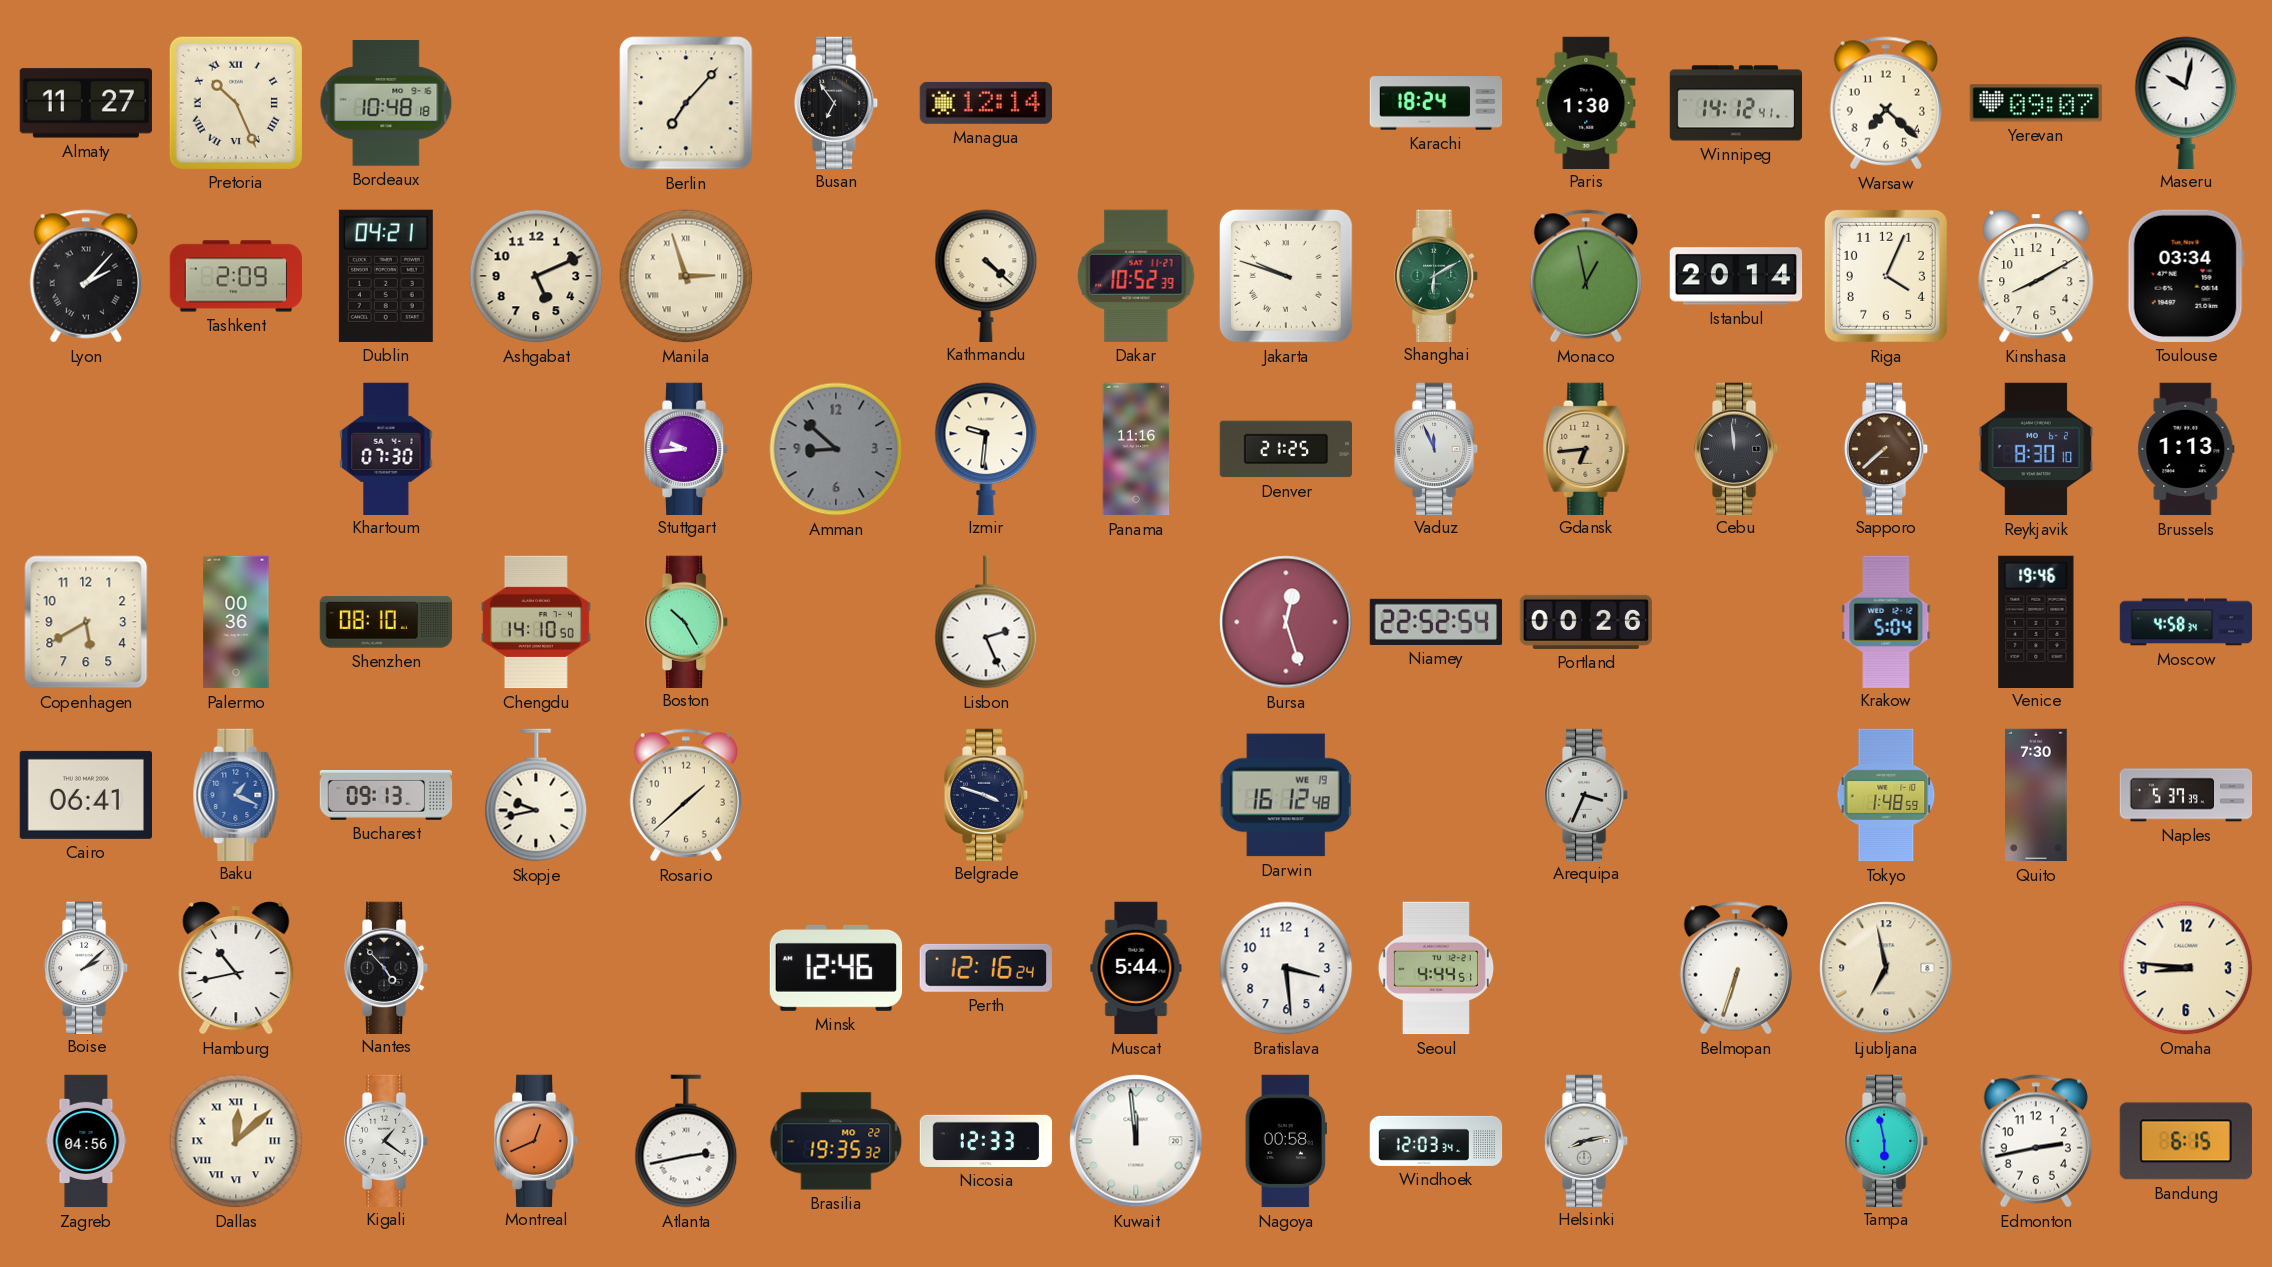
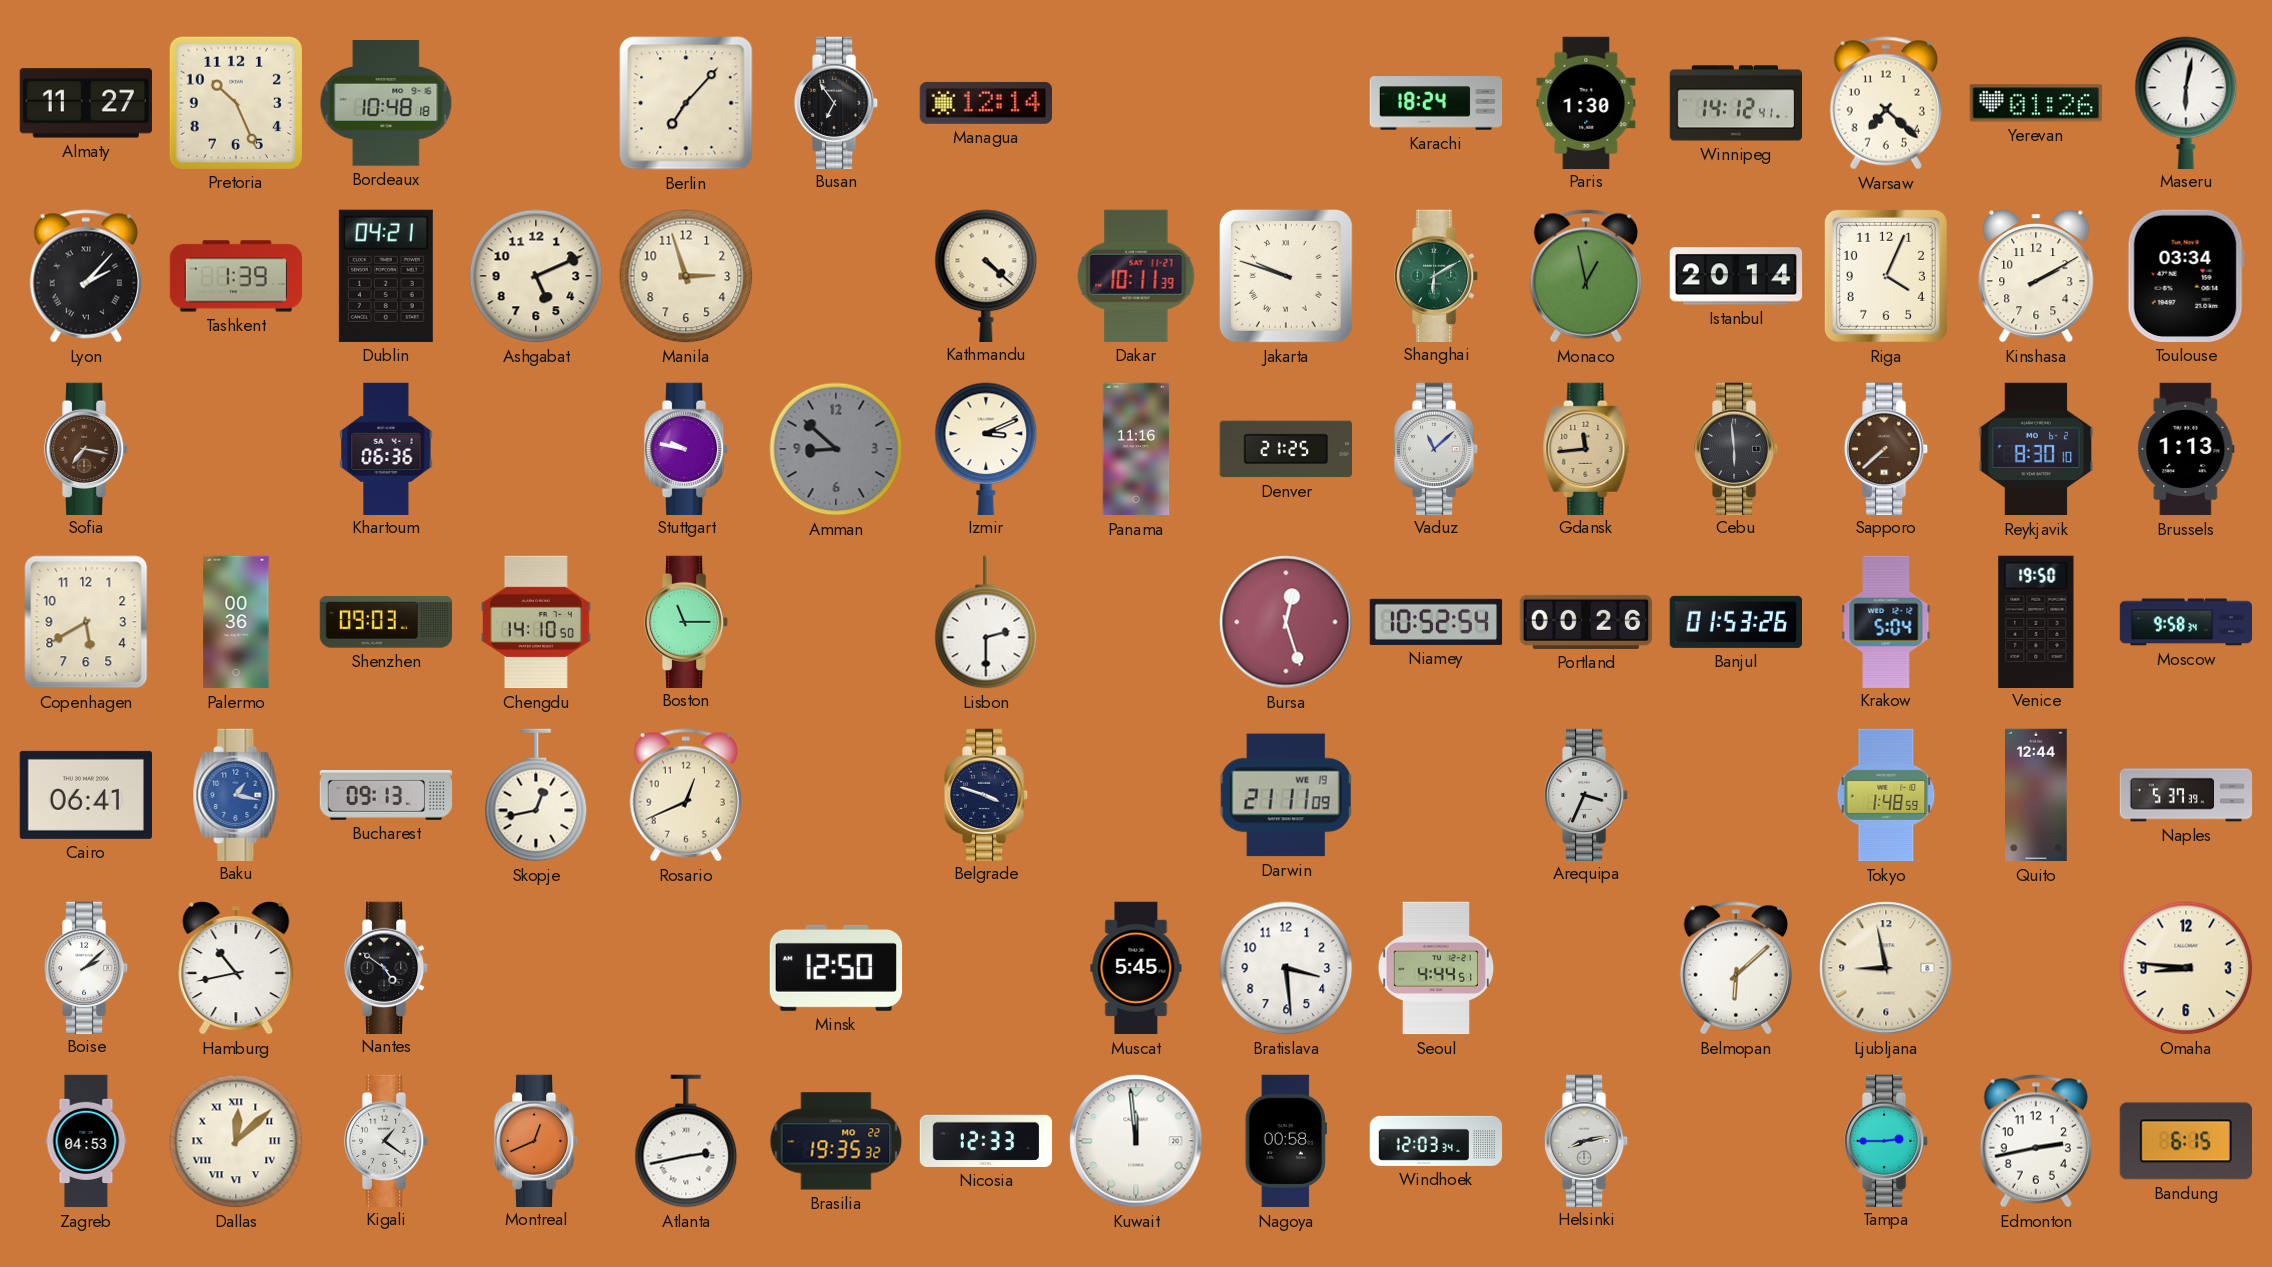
Pretoria numerals: Roman -> Arabic (236, 103)
Yerevan: 09:07 -> 01:26 (2036, 103)
Maseru: 10:02 -> 6:02 (2186, 102)
Tashkent: 2:09 -> 1:39 (236, 276)
Manila numerals: Roman -> Arabic (686, 276)
Dakar: 10:52 -> 10:11 (1136, 276)
Kinshasa: 8:10 -> 2:10 (2036, 277)
Sofia: none -> 7:17 (86, 448)
Khartoum: 07:30 -> 06:36 (386, 448)
Stuttgart: 9:44 -> 9:47 (686, 448)
Izmir: 9:31 -> 3:11 (986, 448)
Vaduz: 11:56 -> 11:08 (1436, 448)
Gdansk: 6:44 -> 11:44 (1586, 448)
Cebu: 11:59 -> 5:59 (1736, 448)
Shenzhen: 08:10 -> 09:03 (386, 622)
Boston: 10:25 -> 11:15 (686, 621)
Lisbon: 2:26 -> 2:30 (986, 622)
Niamey: 22:52 -> 10:52 (1436, 622)
Banjul: none -> 01:53 (1735, 622)
Venice: 19:46 -> 19:50 (2036, 621)
Moscow: 4:58 -> 9:58 (2186, 622)
Baku: 1:19 -> 1:17 (236, 794)
Skopje: 9:43 -> 12:43 (536, 795)
Rosario: 1:38 -> 12:41 (685, 795)
Darwin: 16:12 -> 21:11 (1286, 795)
Quito: 7:30 -> 12:44 (2036, 795)
Nantes: 4:53 -> 4:51 (386, 967)
Minsk: 12:46 -> 12:50 (836, 968)
Perth: 12:16 -> none (986, 968)
Muscat: 5:44 -> 5:45 (1136, 968)
Belmopan: 6:33 -> 6:08 (1735, 968)
Ljubljana: 6:58 -> 8:58 (1886, 968)
Zagreb: 04:56 -> 04:53 (86, 1141)
Tampa: 5:58 -> 2:45 (1886, 1140)
